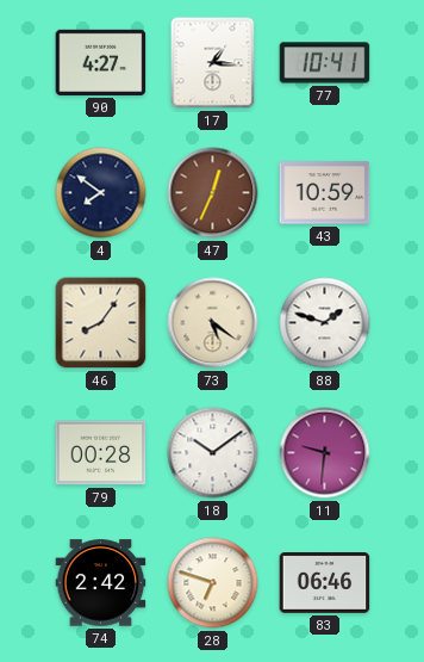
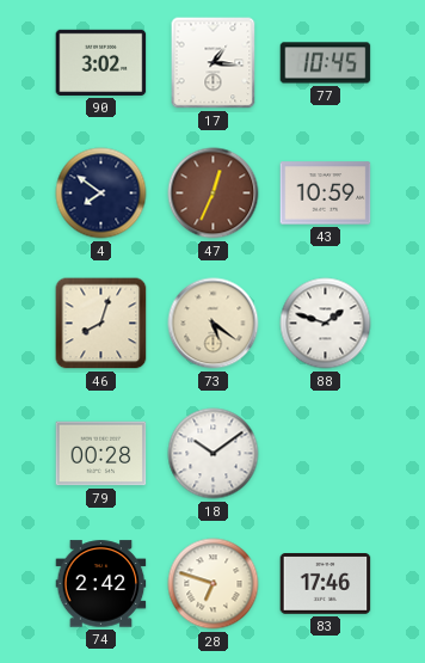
90: 4:27 -> 3:02 (101, 62)
77: 10:41 -> 10:45 (326, 63)
46: 8:06 -> 8:03 (101, 324)
11: 9:31 -> none (325, 453)
83: 06:46 -> 17:46 (326, 584)
